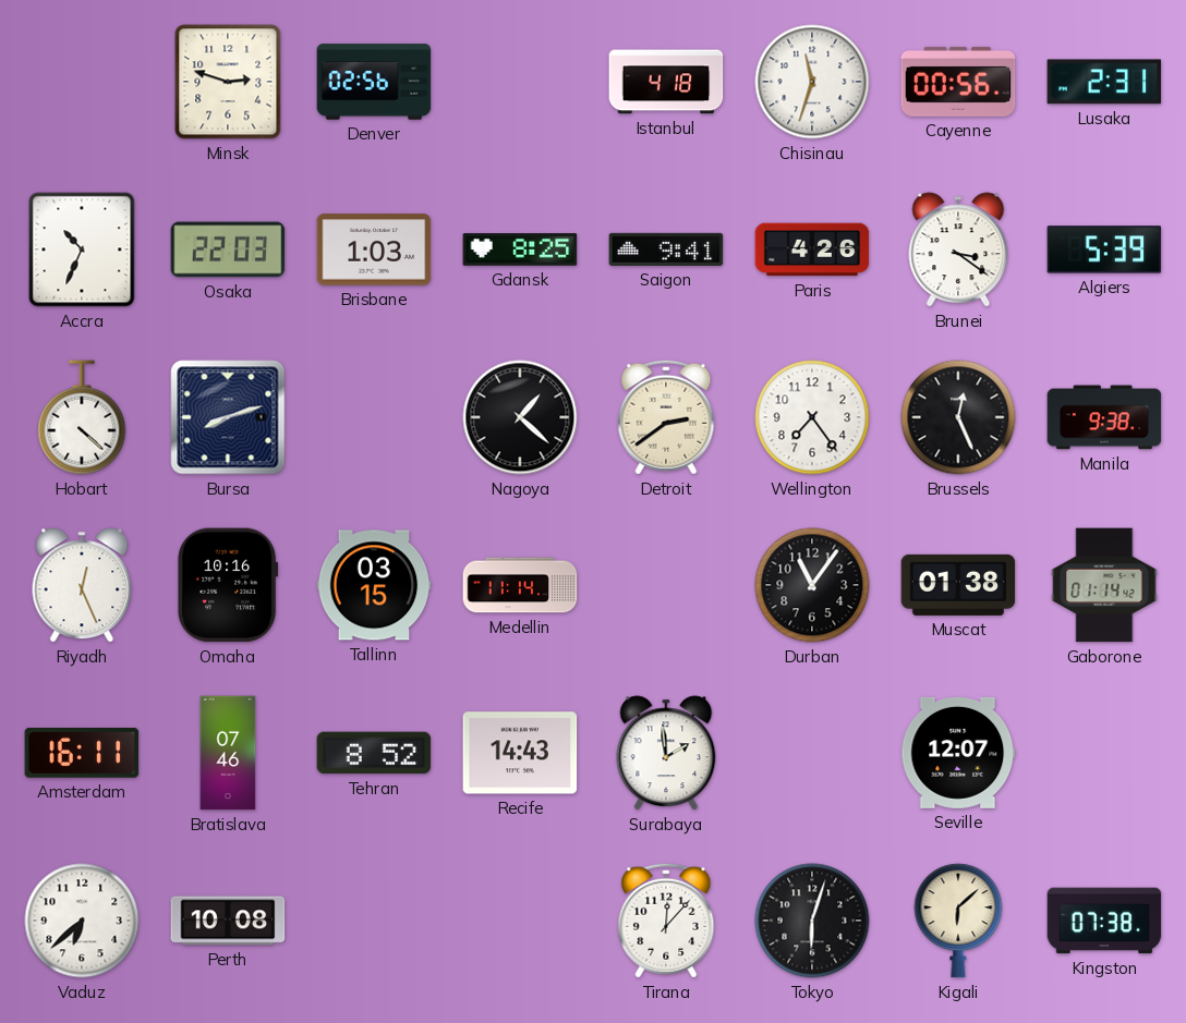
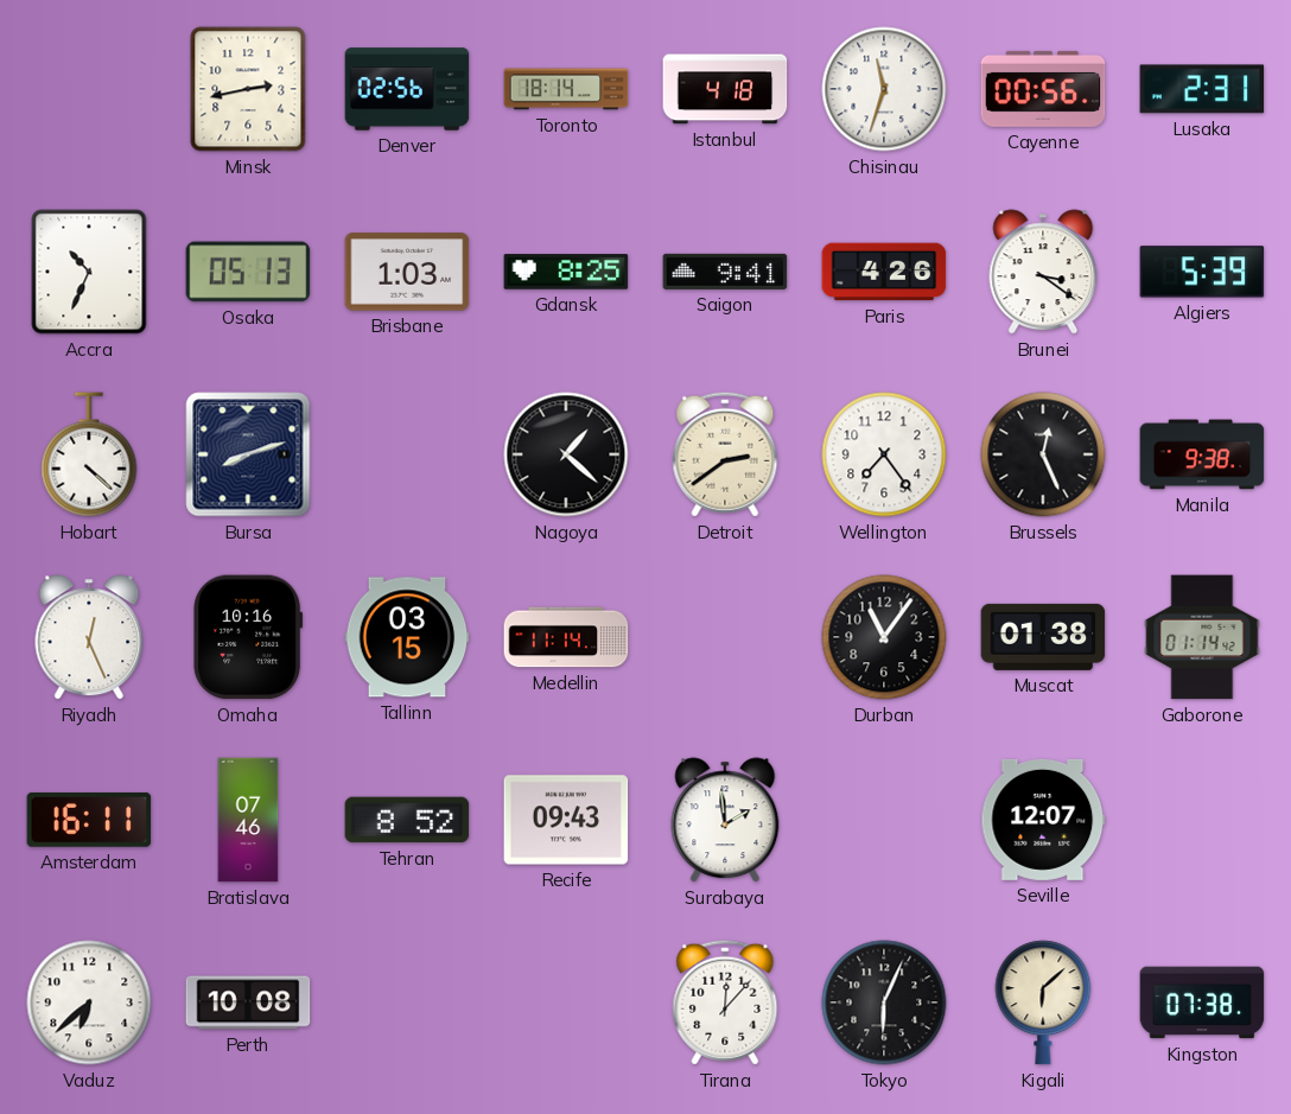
Minsk: 2:48 -> 2:43 (248, 89)
Toronto: none -> 18:14 (566, 89)
Osaka: 22:03 -> 05:13 (248, 272)
Recife: 14:43 -> 09:43 (566, 820)
Tokyo: 6:03 -> 6:04 (884, 1002)
